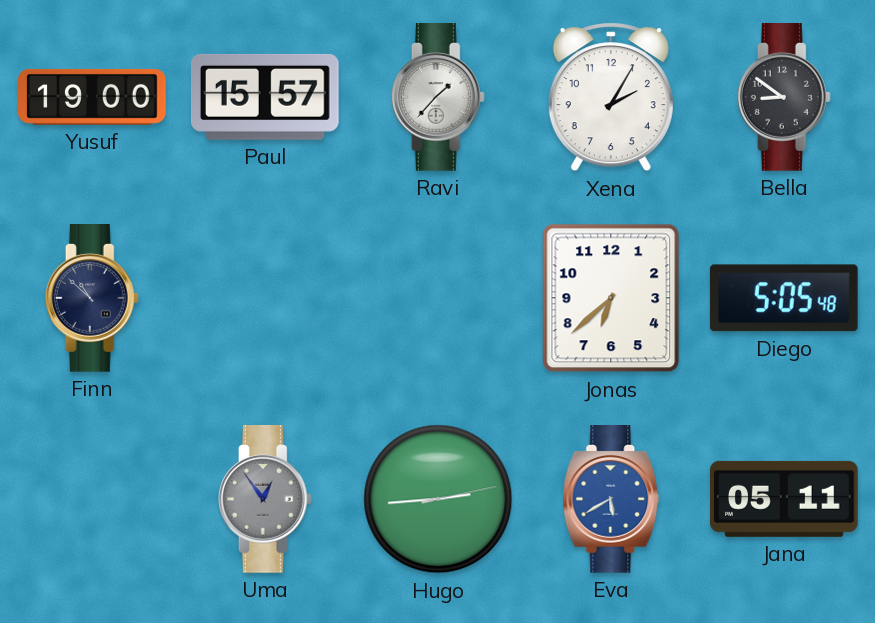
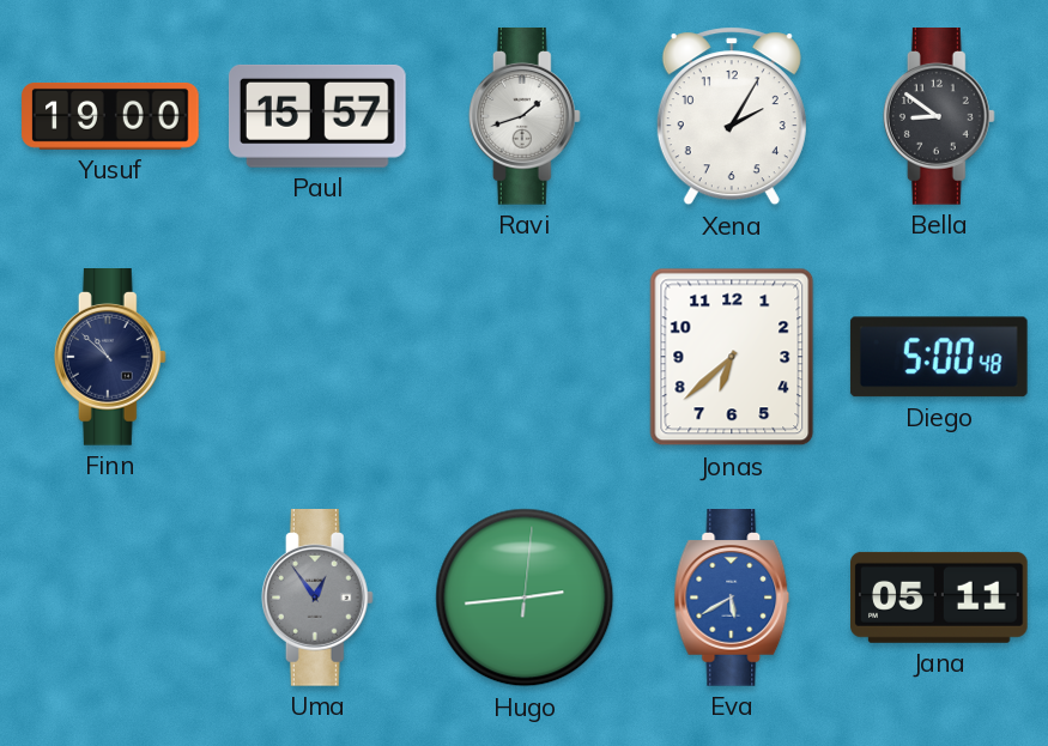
Ravi: 1:37 -> 1:42 (525, 117)
Diego: 5:05 -> 5:00 (939, 357)
Hugo: 2:44:13 -> 2:44:01 (525, 598)
